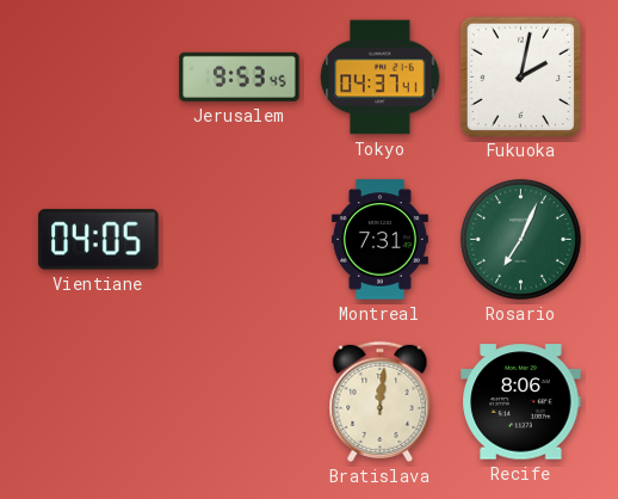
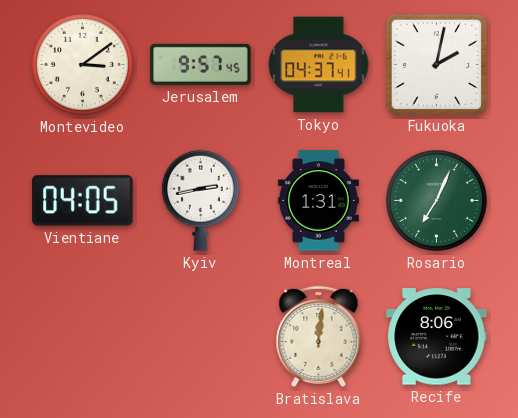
Montevideo: none -> 3:09 (83, 65)
Jerusalem: 9:53 -> 9:57 (201, 64)
Kyiv: none -> 2:43 (200, 200)
Montreal: 7:31 -> 1:31 (318, 201)
